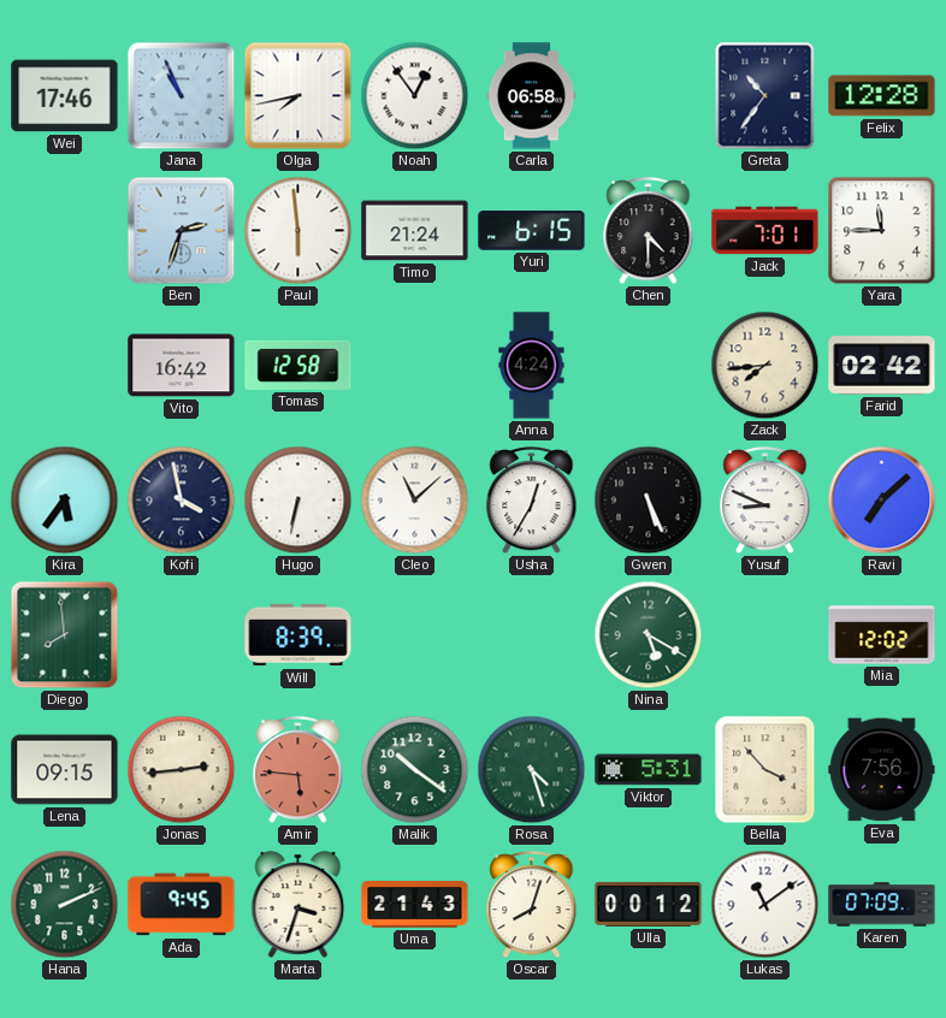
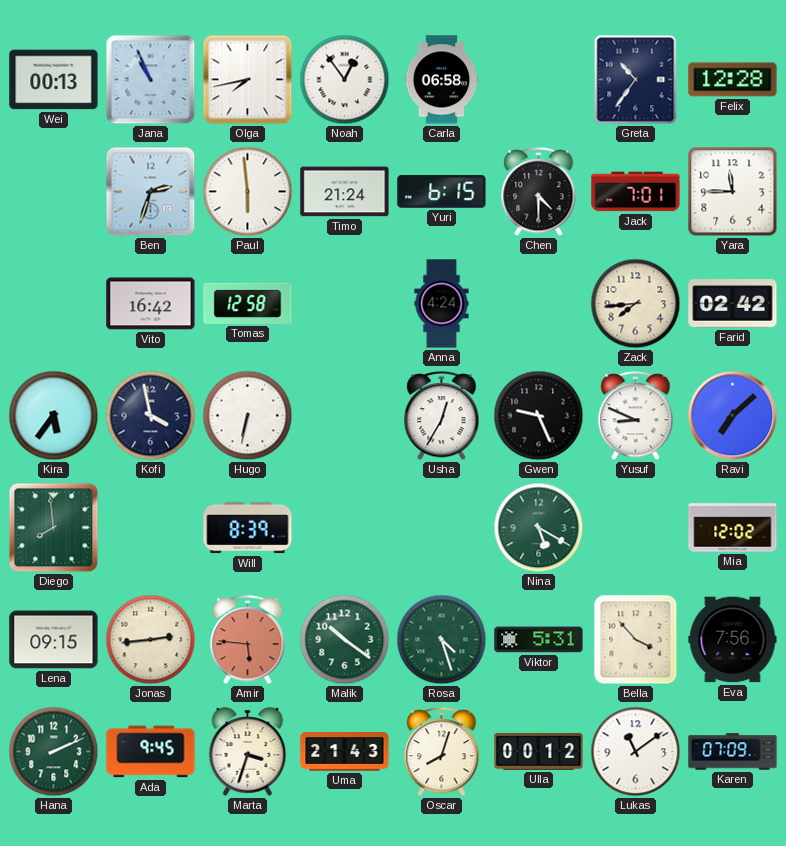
Wei: 17:46 -> 00:13 (54, 80)
Cleo: 11:08 -> none (415, 501)
Gwen: 5:26 -> 9:26 (539, 416)
